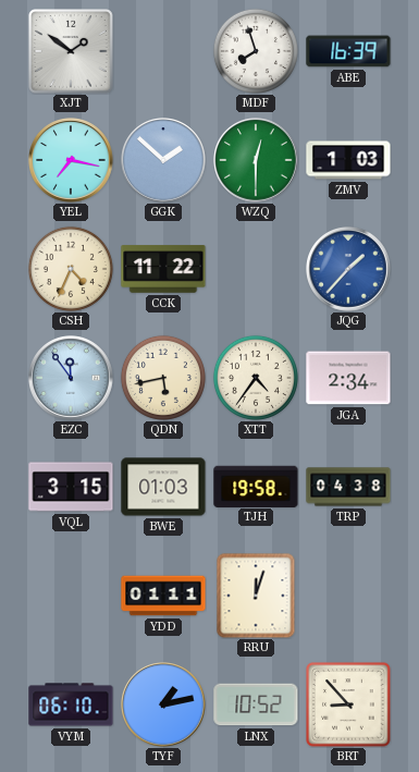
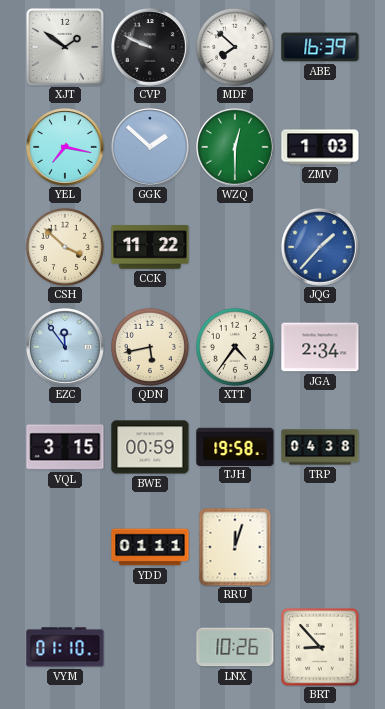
CVP: none -> 9:49 (150, 47)
MDF: 7:57 -> 7:52 (235, 47)
CSH: 4:34 -> 3:52 (65, 247)
BWE: 01:03 -> 00:59 (150, 447)
VYM: 06:10 -> 01:10 (65, 647)
TYF: 1:13 -> none (163, 704)
LNX: 10:52 -> 10:26 (235, 647)
